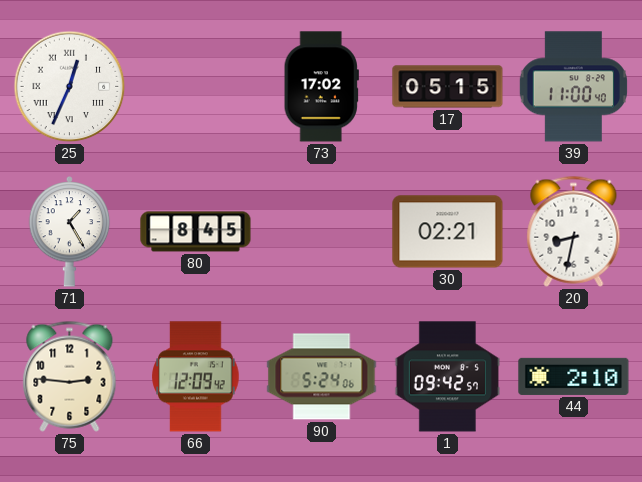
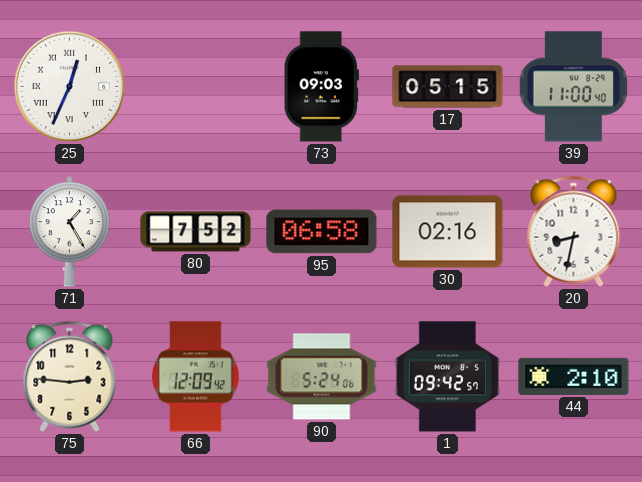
73: 17:02 -> 09:03 (321, 87)
80: 8:45 -> 7:52 (196, 232)
95: none -> 06:58 (322, 232)
30: 02:21 -> 02:16 (448, 232)
